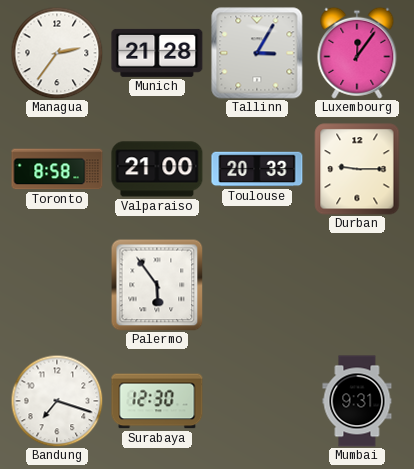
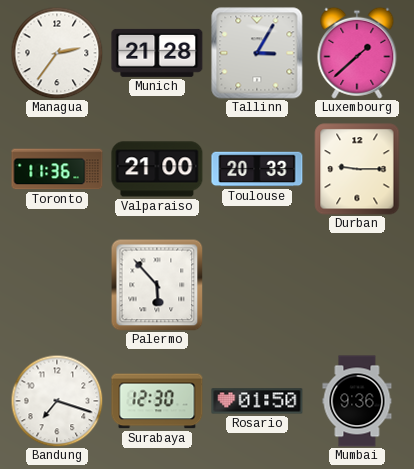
Luxembourg: 12:06 -> 1:38 (357, 53)
Toronto: 8:58 -> 11:36 (57, 169)
Palermo: 5:54 -> 5:53 (157, 285)
Rosario: none -> 01:50 (257, 401)
Mumbai: 9:31 -> 9:36 (357, 401)
